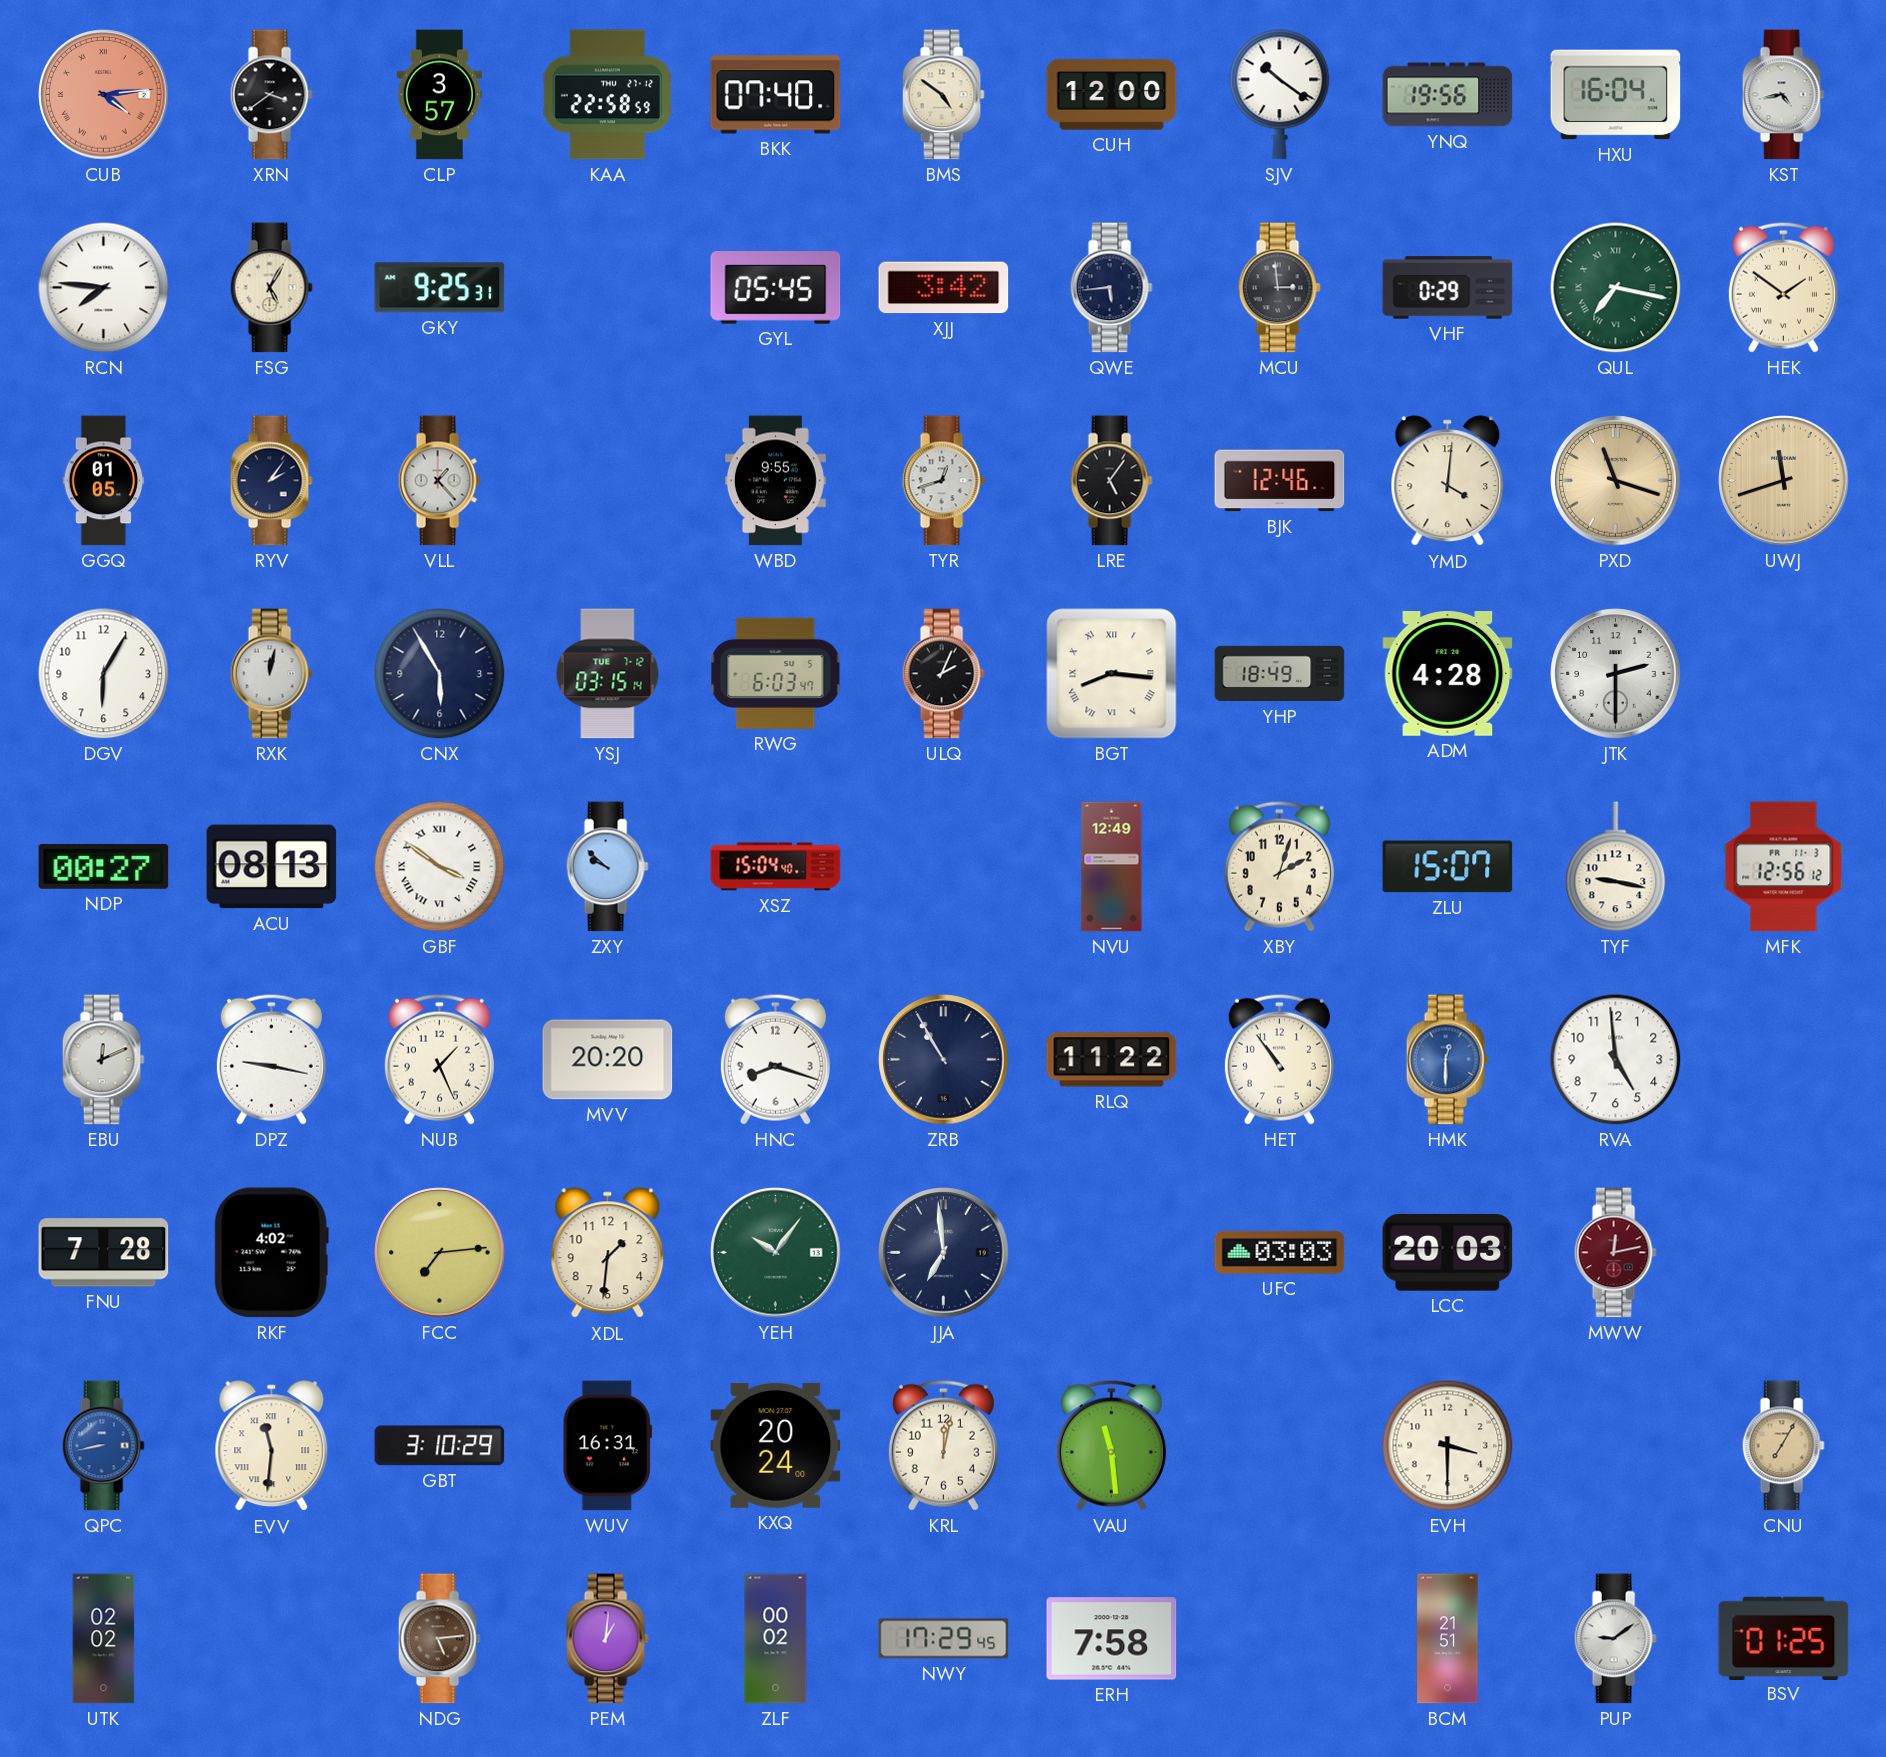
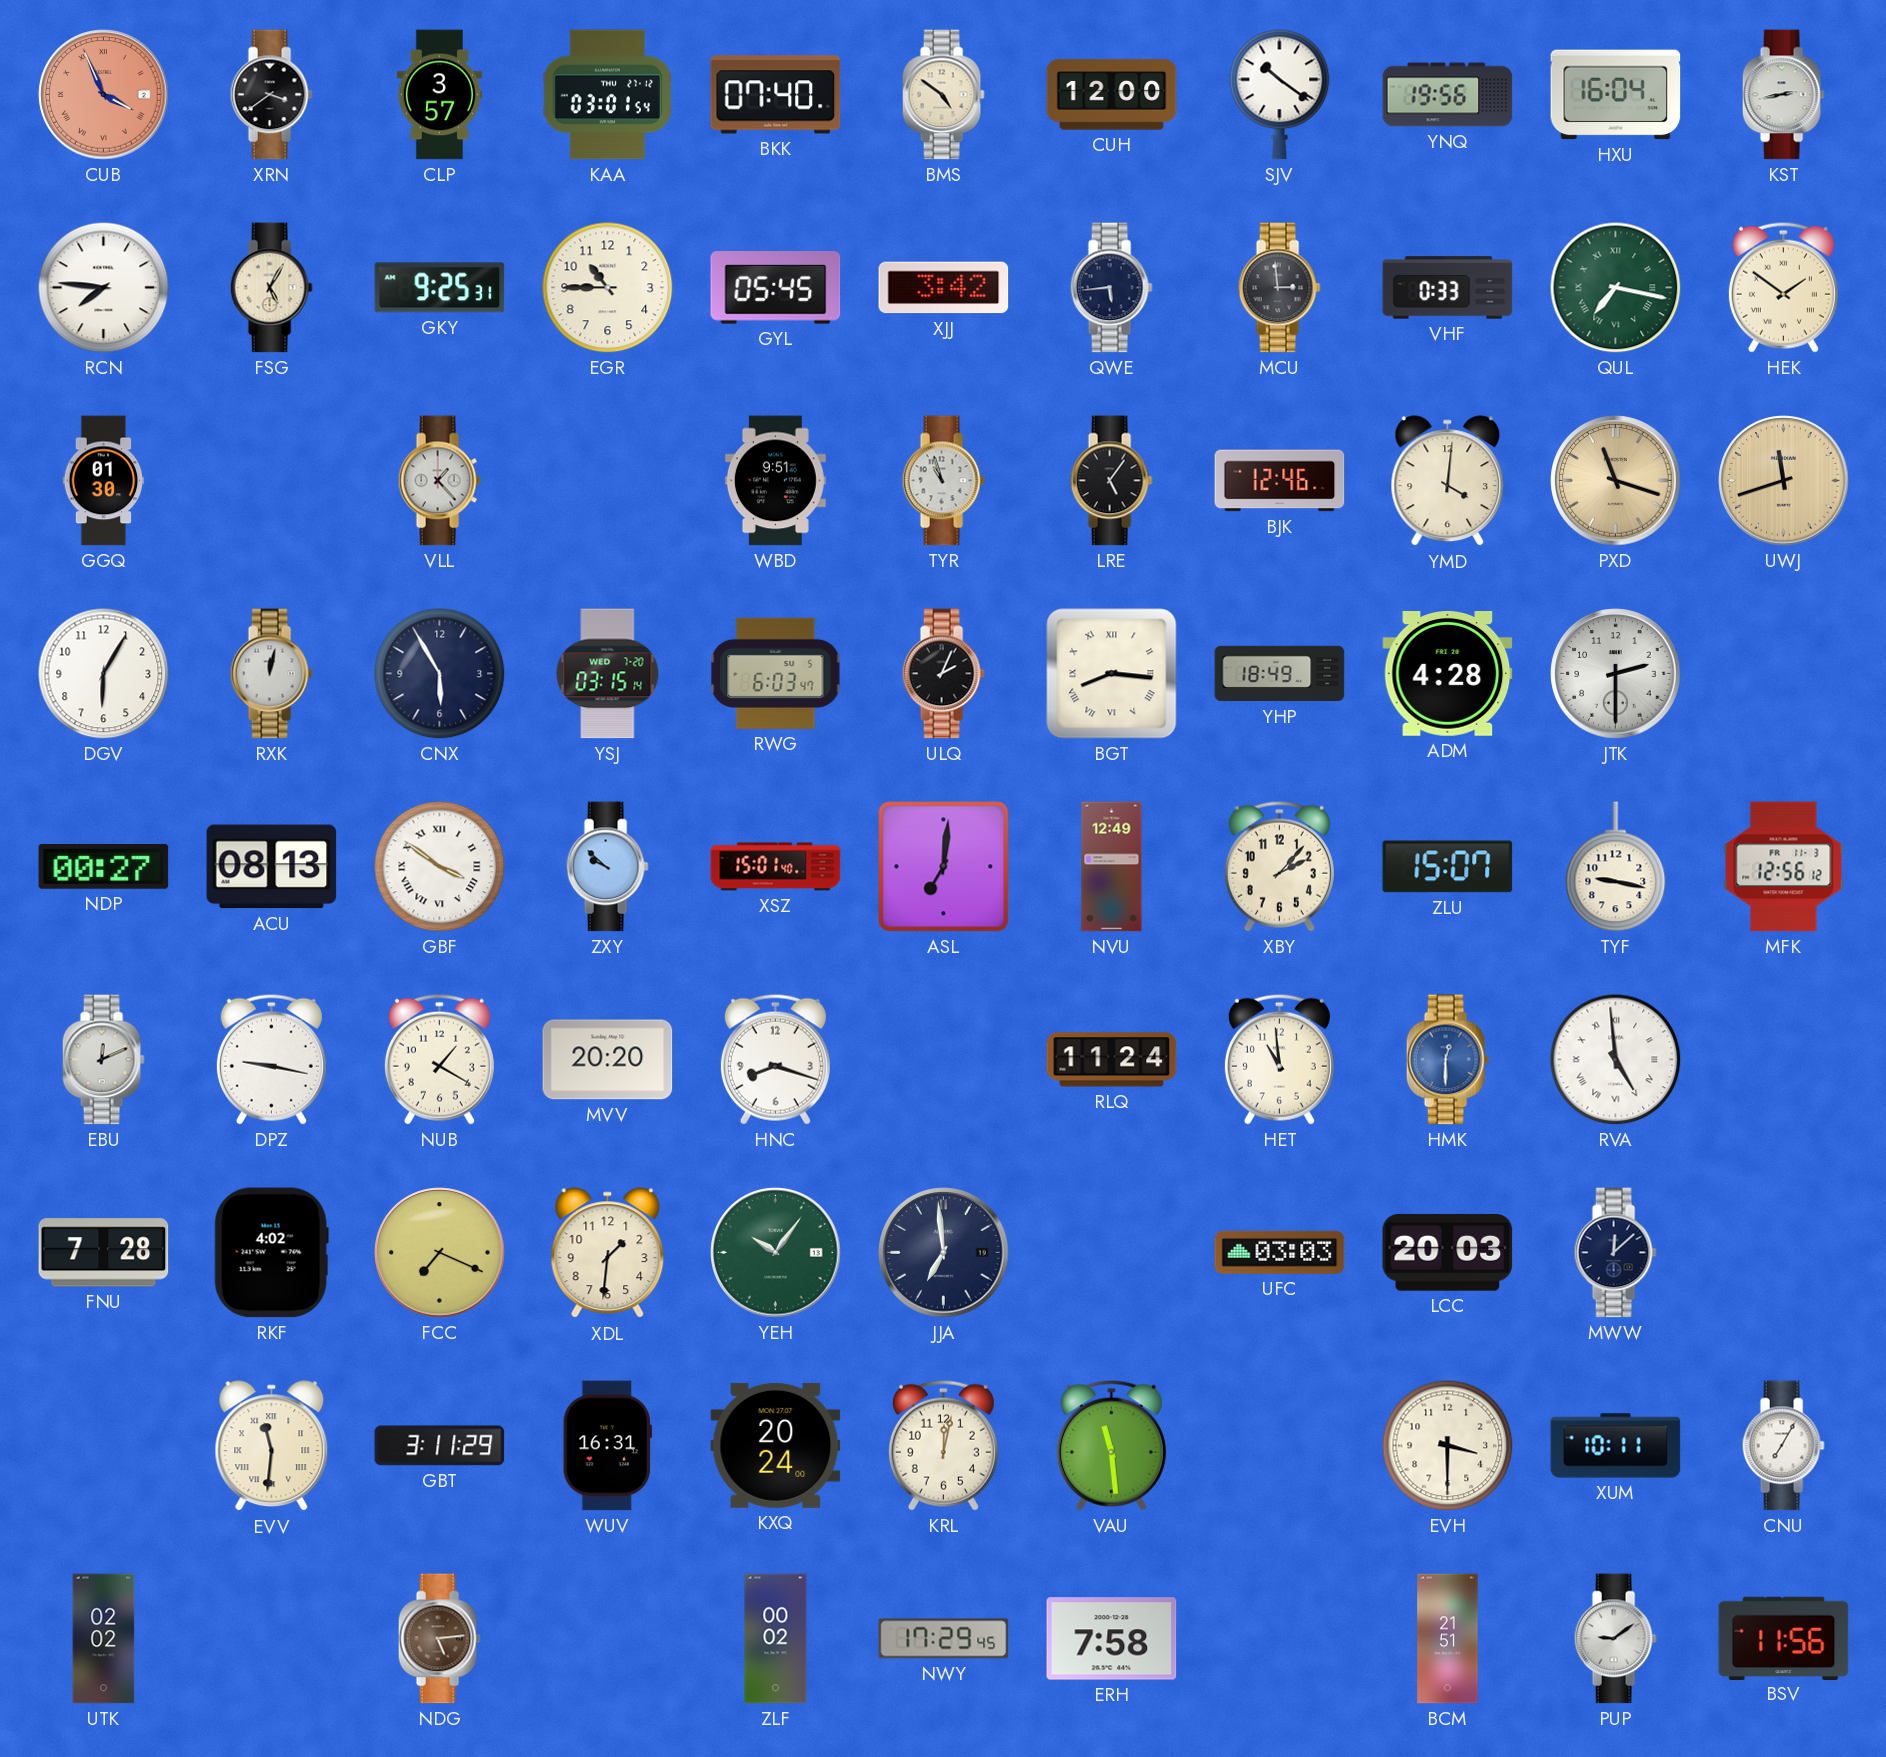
CUB: 4:14 -> 3:56 (104, 95)
KAA: 22:58 -> 03:01 (608, 95)
KST: 4:43 -> 2:43 (1783, 95)
EGR: none -> 10:45 (608, 288)
VHF: 0:29 -> 0:33 (1448, 288)
GGQ: 01:05 -> 01:30 (104, 481)
RYV: 2:06 -> none (271, 481)
WBD: 9:55 -> 9:51 (775, 481)
TYR: 12:42 -> 10:57 (943, 481)
YSJ date: TUE 7-12 -> WED 7-20 (608, 674)
XSZ: 15:04 -> 15:01 (776, 867)
ASL: none -> 7:01 (944, 867)
XBY: 2:03 -> 2:07 (1279, 866)
NUB: 1:26 -> 1:20 (439, 1059)
ZRB: 10:55 -> none (944, 1060)
RLQ: 11:22 -> 11:24 (1112, 1060)
HET: 10:54 -> 10:59 (1279, 1059)
RVA numerals: Arabic -> Roman (1616, 1060)
FCC: 7:14 -> 7:19 (440, 1253)
MWW: 12:13 -> 12:08 (1615, 1253)
MWW dial: burgundy -> navy (1615, 1253)
QPC: 8:43 -> none (103, 1446)
GBT: 3:10 -> 3:11 (440, 1446)
XUM: none -> 10:11 (1616, 1446)
CNU dial: champagne -> white (1783, 1446)
PEM: 1:01 -> none (607, 1639)
BSV: 01:25 -> 11:56 (1784, 1638)
